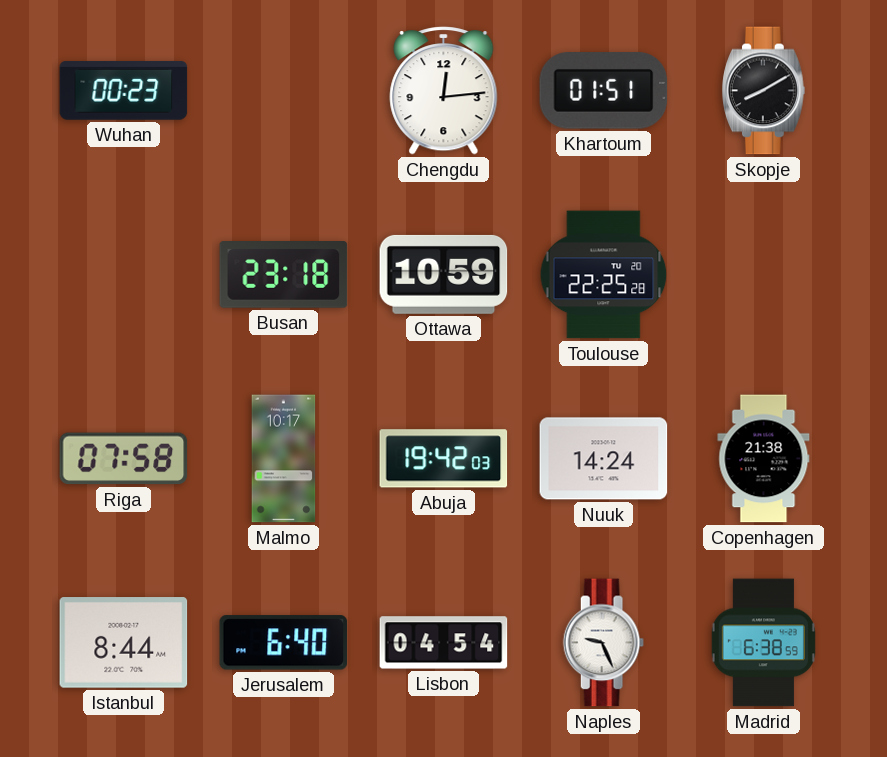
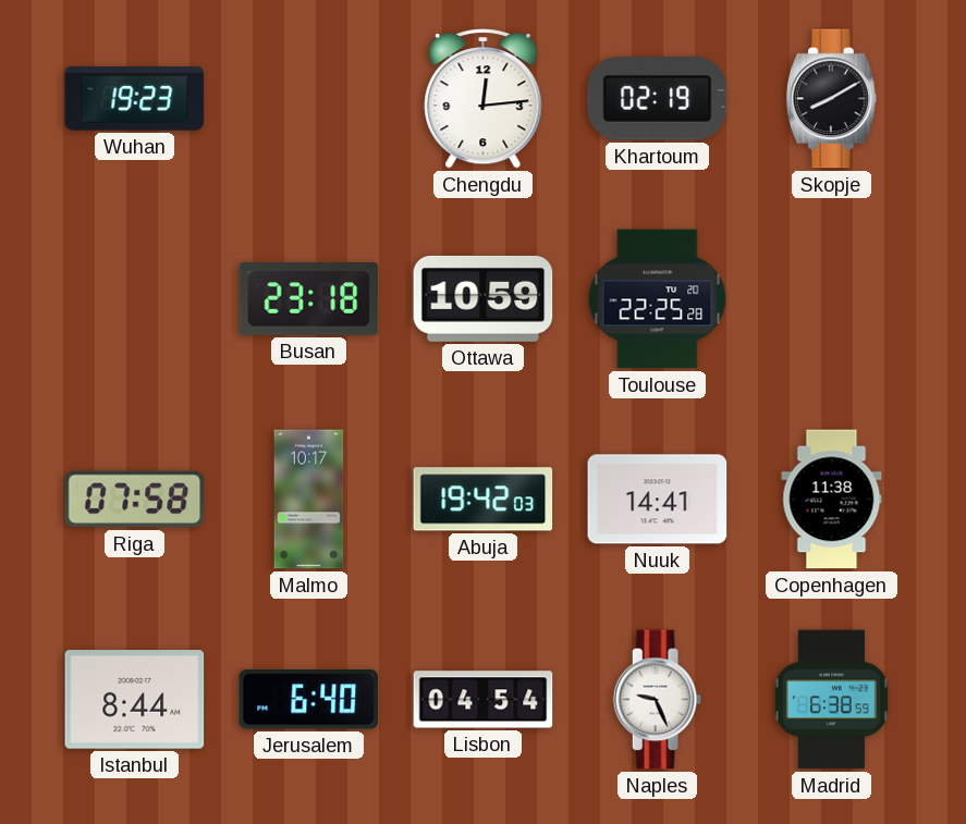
Wuhan: 00:23 -> 19:23 (135, 99)
Khartoum: 01:51 -> 02:19 (658, 99)
Nuuk: 14:24 -> 14:41 (658, 500)
Copenhagen: 21:38 -> 11:38 (832, 500)
